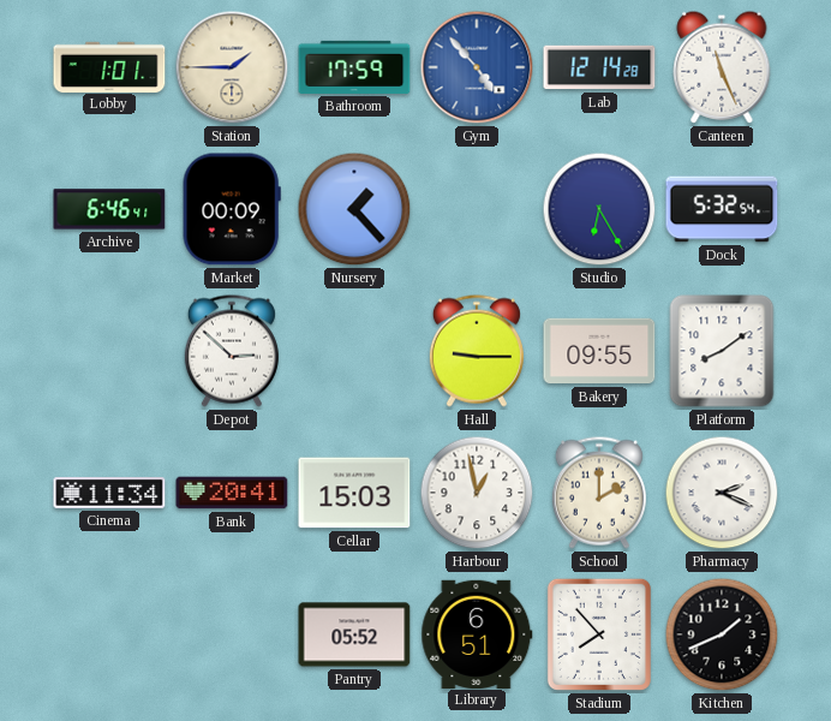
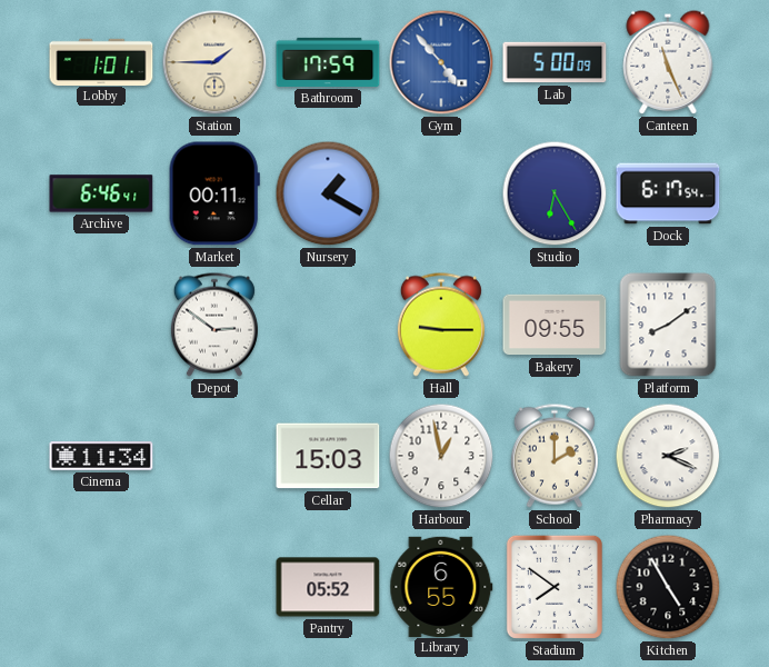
Lab: 12:14 -> 5:00 (555, 62)
Market: 00:09 -> 00:11 (214, 193)
Nursery: 1:23 -> 1:20 (328, 193)
Dock: 5:32 -> 6:17 (668, 193)
Depot: 2:52 -> 2:51 (214, 325)
Bank: 20:41 -> none (232, 493)
Library: 6:51 -> 6:55 (441, 586)
Stadium: 7:53 -> 7:51 (555, 587)
Kitchen: 1:41 -> 4:55 (668, 587)
